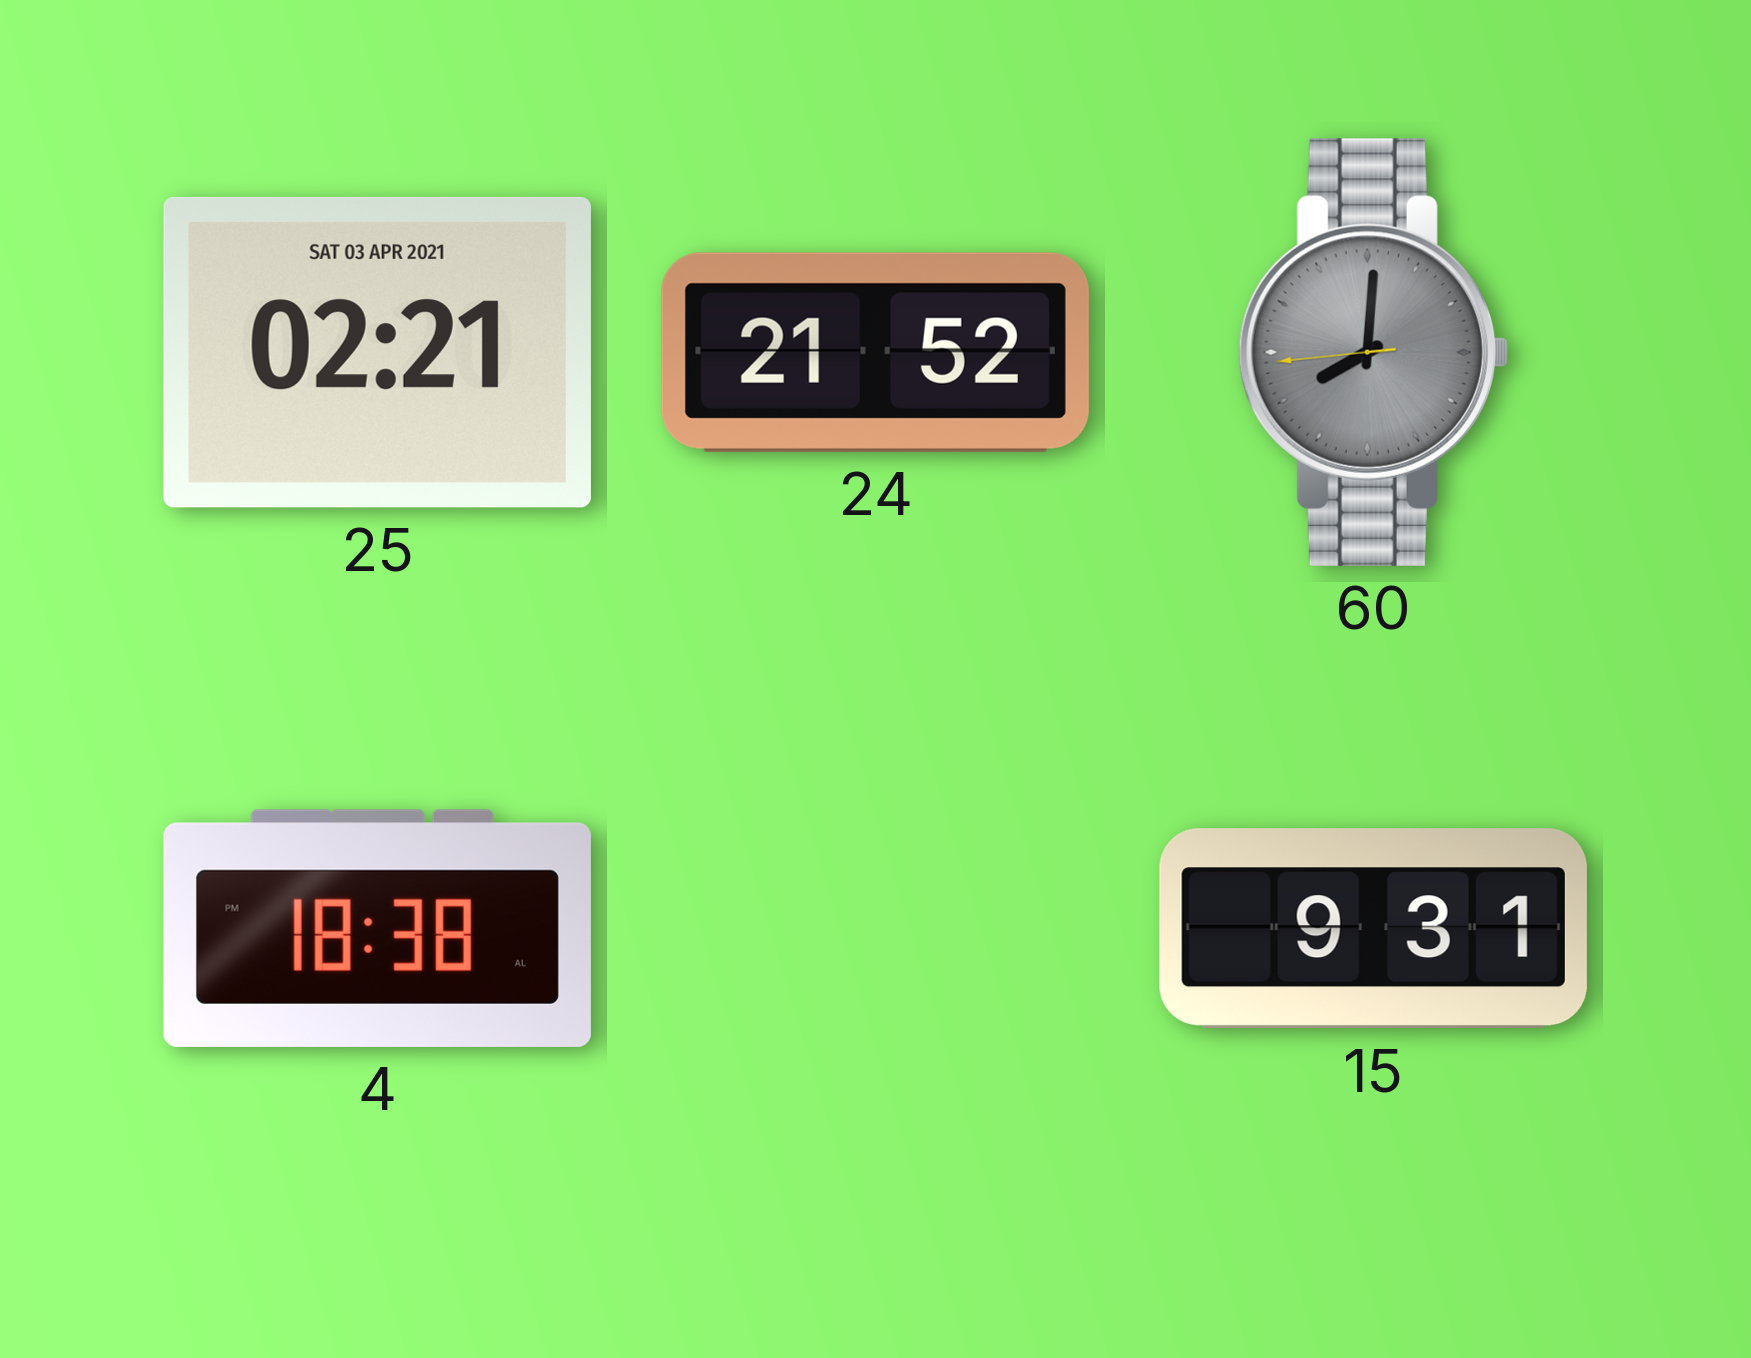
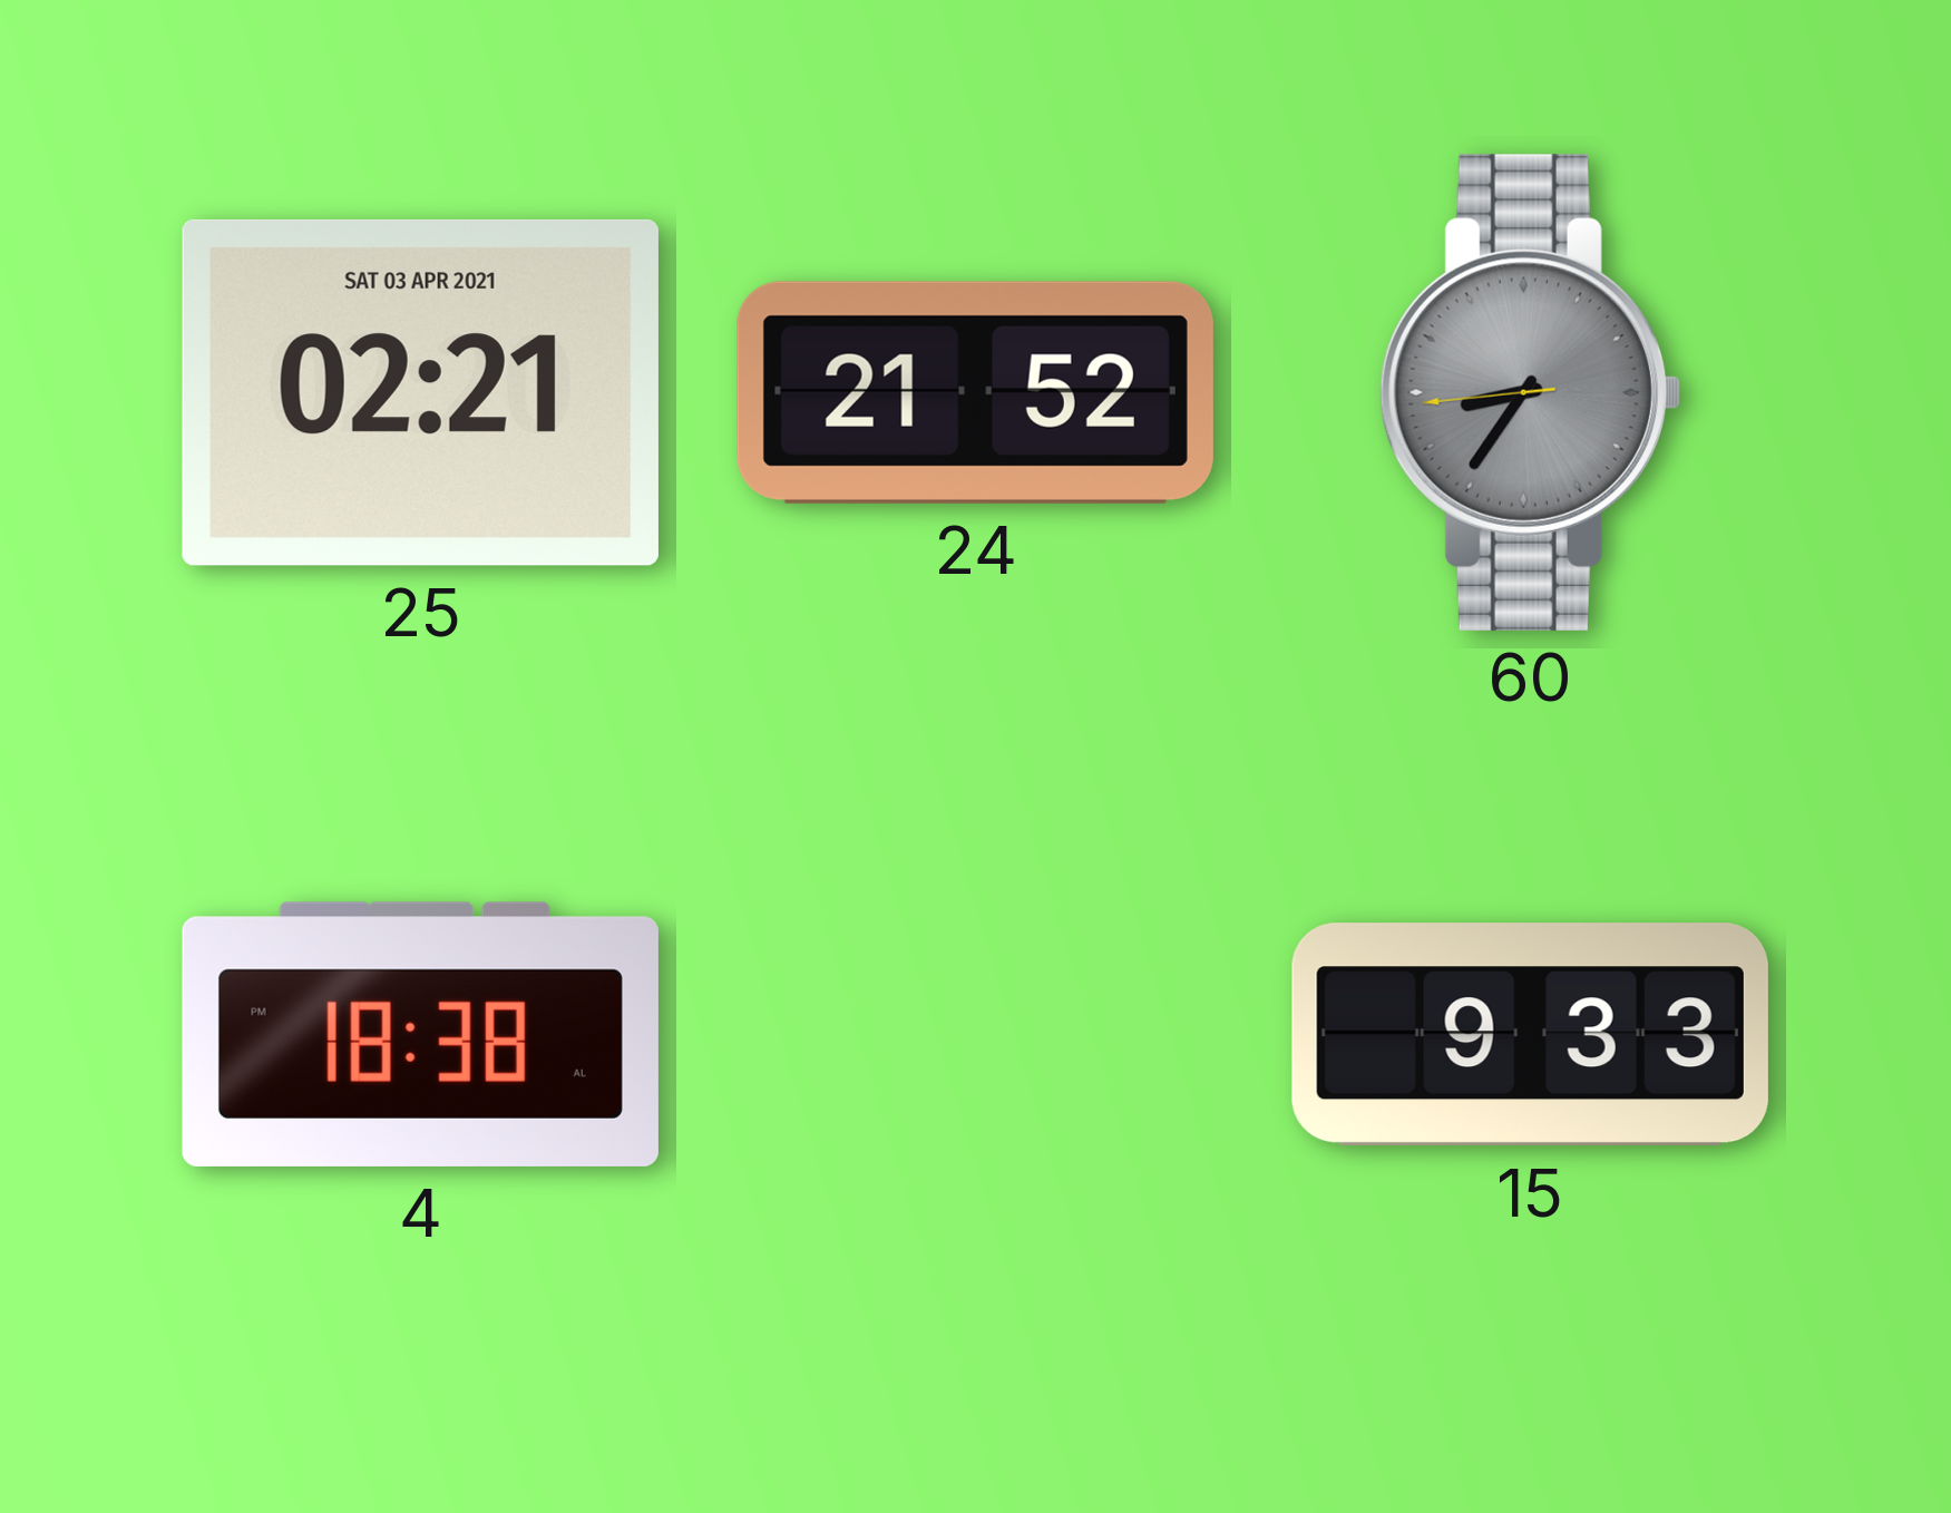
60: 8:00 -> 8:35 (1530, 392)
15: 9:31 -> 9:33 (1530, 1035)
